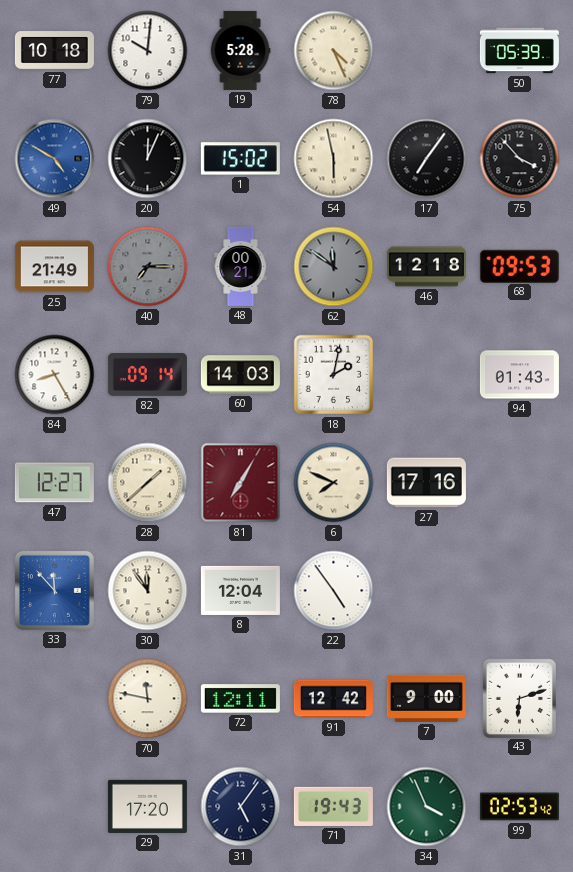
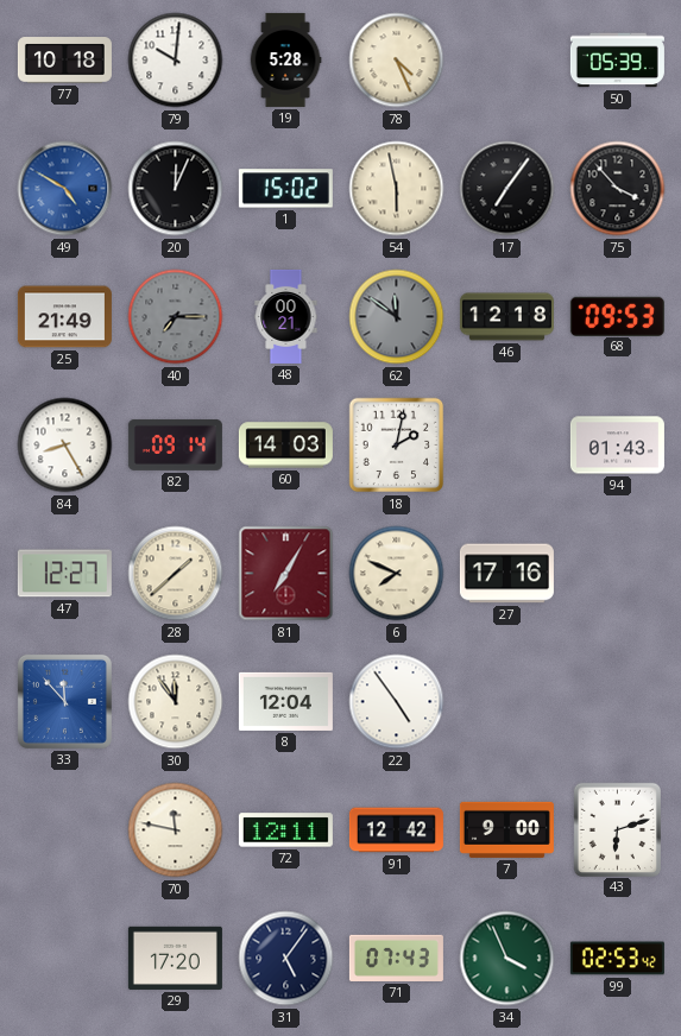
71: 19:43 -> 07:43 (396, 958)
